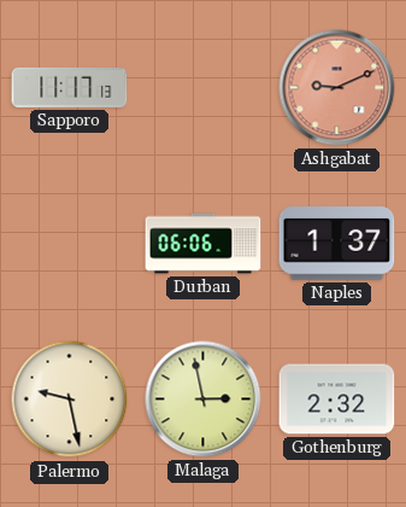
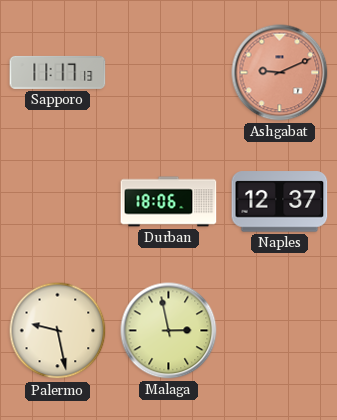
Durban: 06:06 -> 18:06 (169, 202)
Naples: 1:37 -> 12:37 (280, 202)
Gothenburg: 2:32 -> none (337, 400)
